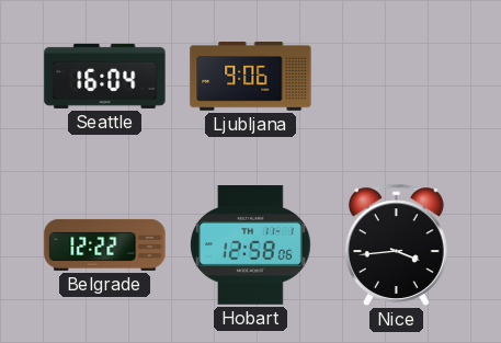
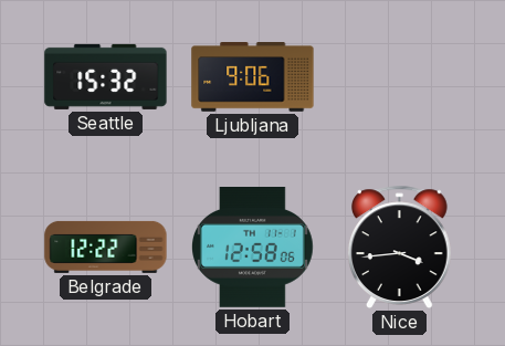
Seattle: 16:04 -> 15:32 (106, 76)
